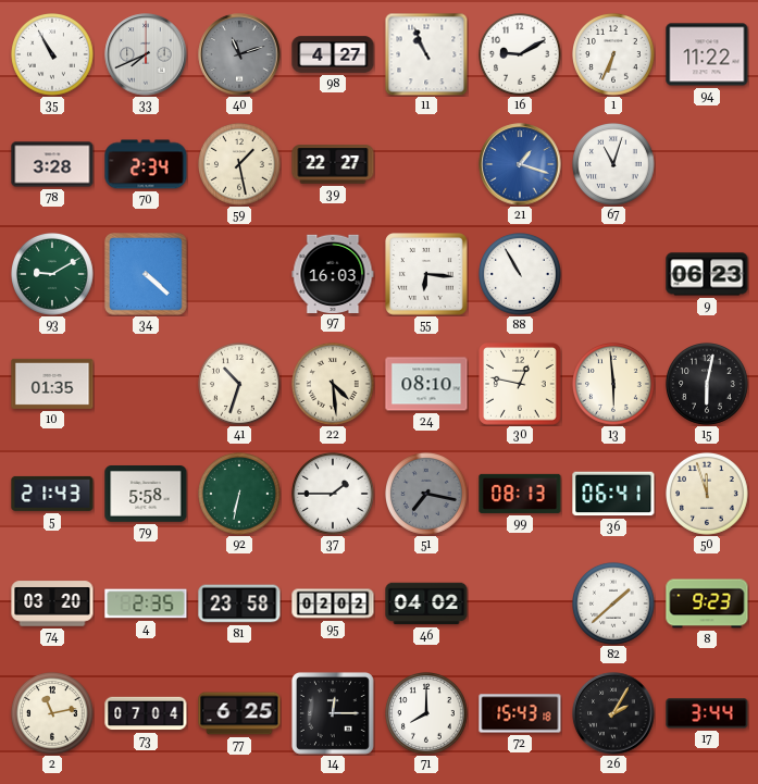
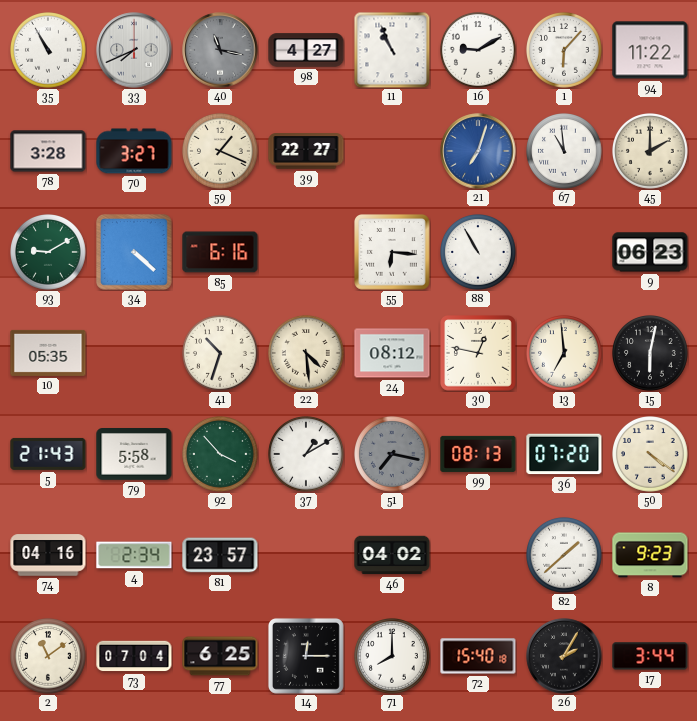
40: 11:12 -> 11:17 (220, 50)
1: 6:34 -> 6:07 (565, 51)
70: 2:34 -> 3:27 (134, 151)
59: 1:28 -> 1:19 (221, 152)
21: 1:18 -> 7:03 (478, 151)
67: 11:03 -> 10:59 (565, 152)
45: none -> 2:00 (651, 152)
85: none -> 6:16 (220, 252)
97: 16:03 -> none (333, 273)
10: 01:35 -> 05:35 (48, 353)
24: 08:10 -> 08:12 (392, 353)
13: 5:59 -> 6:59 (565, 354)
92: 6:32 -> 3:53 (221, 455)
37: 1:45 -> 1:10 (307, 455)
36: 06:41 -> 07:20 (564, 454)
50: 11:57 -> 4:21 (651, 455)
74: 03:20 -> 04:16 (48, 555)
4: 2:35 -> 2:34 (134, 555)
81: 23:58 -> 23:57 (220, 555)
95: 02:02 -> none (333, 603)
2: 11:13 -> 11:09 (49, 657)
72: 15:43 -> 15:40 (478, 656)
